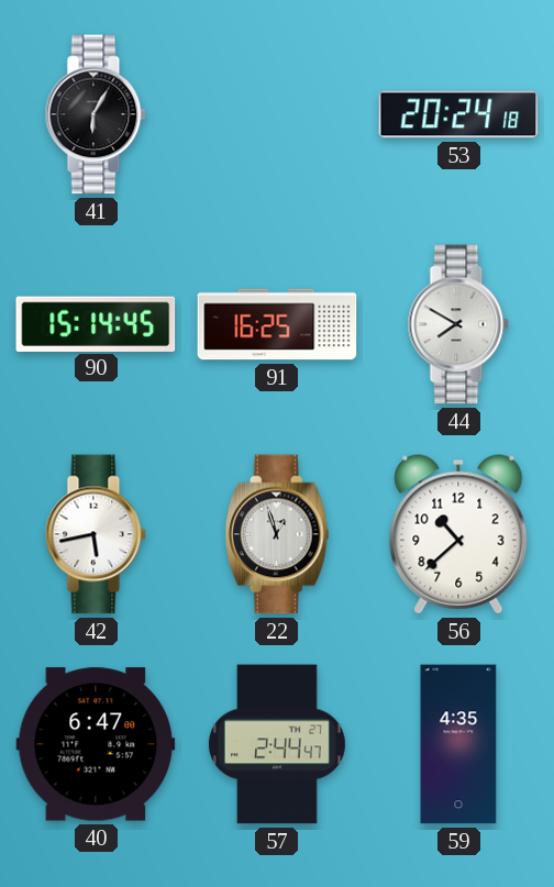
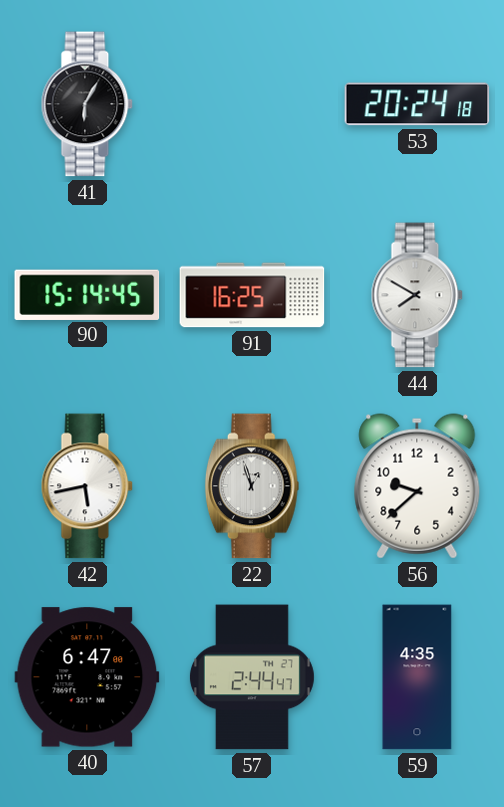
56: 10:38 -> 9:38 (417, 486)
